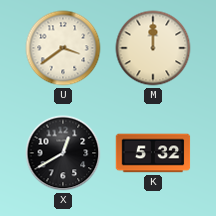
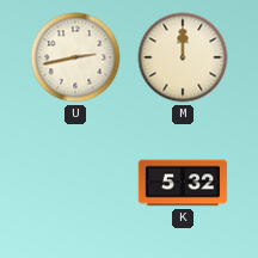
U: 3:39 -> 2:43 (75, 57)
X: 12:40 -> none (63, 153)
